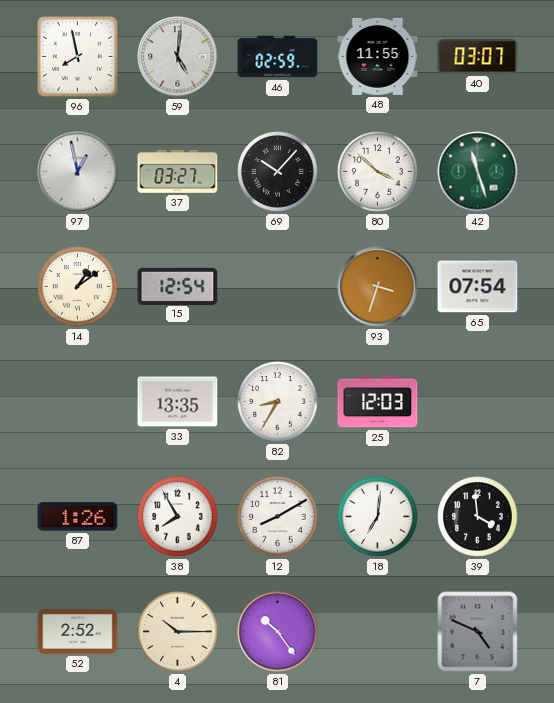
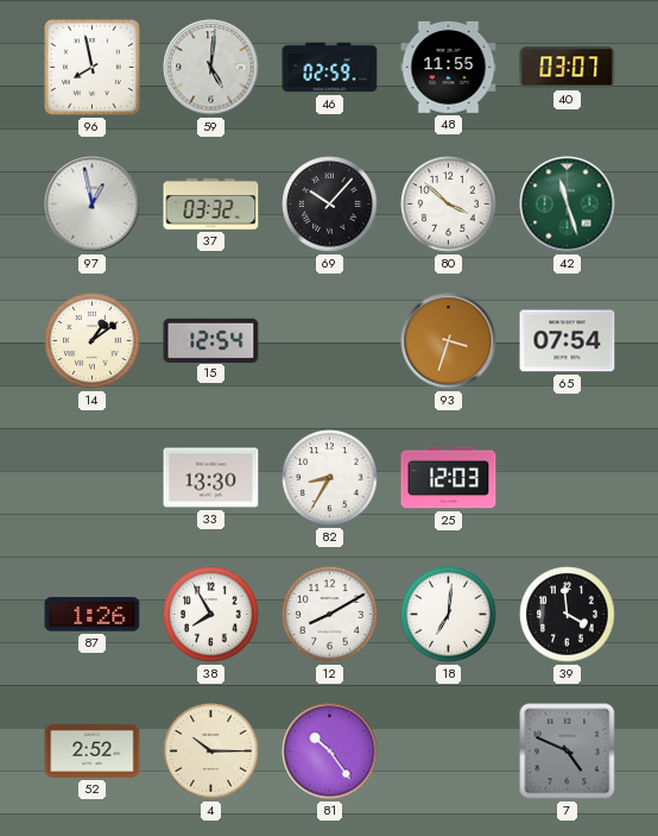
37: 03:27 -> 03:32 (211, 205)
33: 13:35 -> 13:30 (211, 478)
